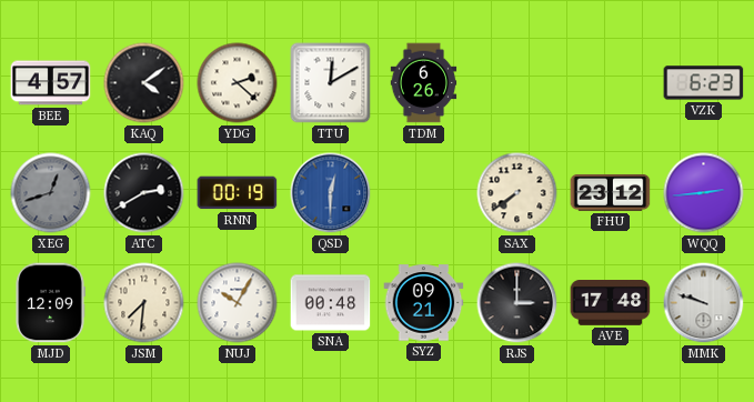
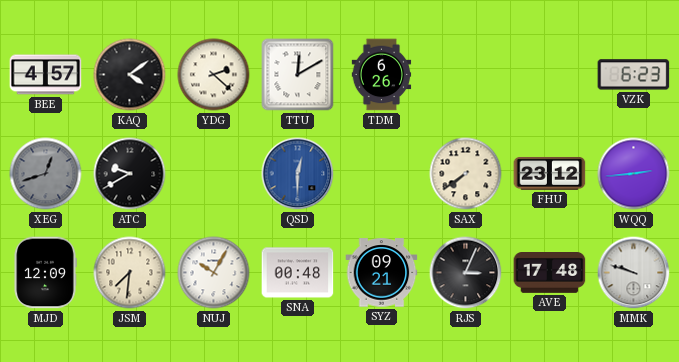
ATC: 2:40 -> 9:40 (130, 174)
RNN: 00:19 -> none (238, 193)
RJS: 3:00 -> 3:04 (466, 273)
